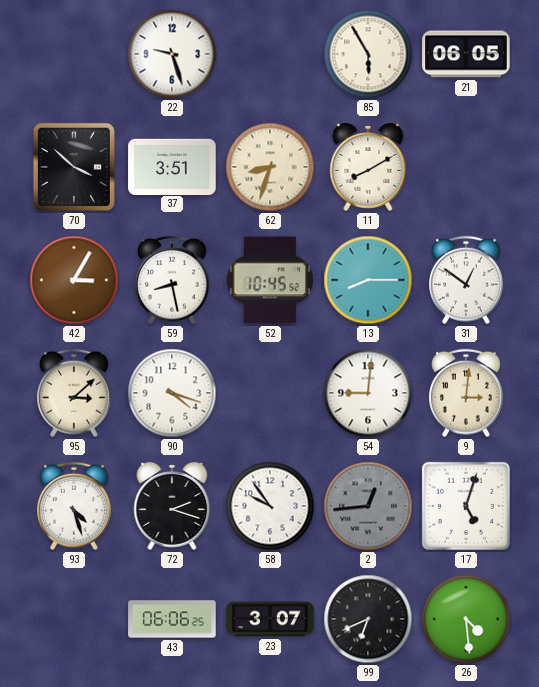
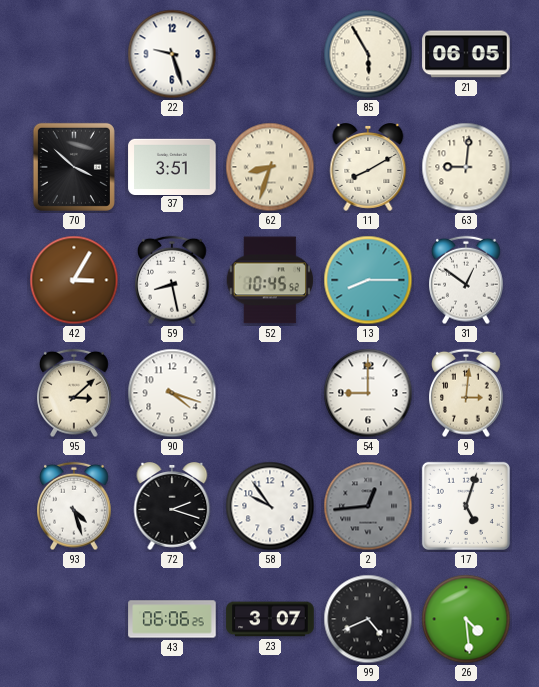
63: none -> 9:01 (466, 167)
54: 9:01 -> 9:00 (368, 393)
99: 6:41 -> 4:41 (368, 619)
